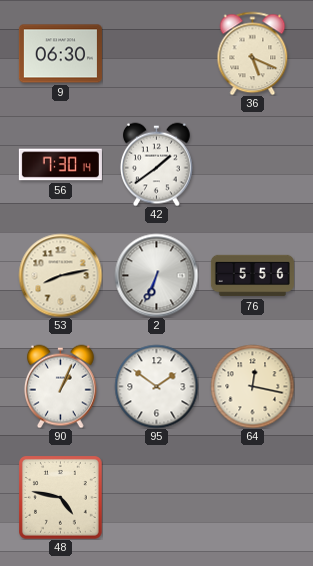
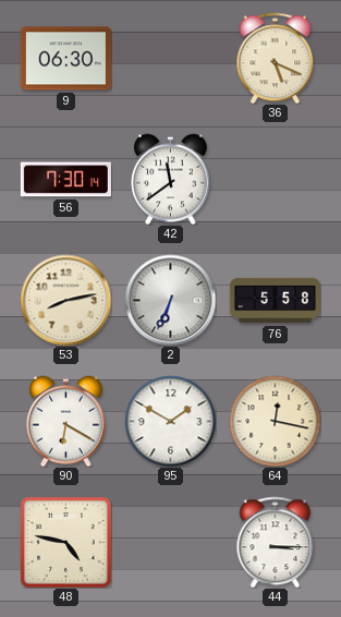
42: 1:39 -> 11:39 (170, 179)
76: 5:56 -> 5:58 (275, 301)
90: 1:04 -> 6:20 (65, 421)
95: 1:51 -> 1:50 (170, 421)
44: none -> 3:15 (276, 542)
